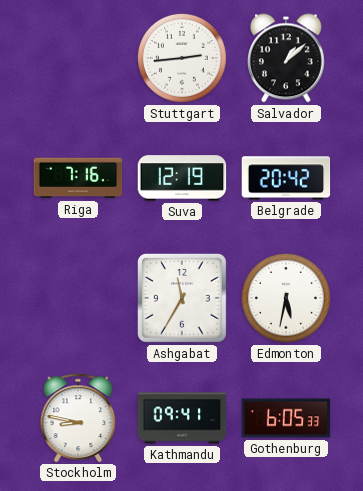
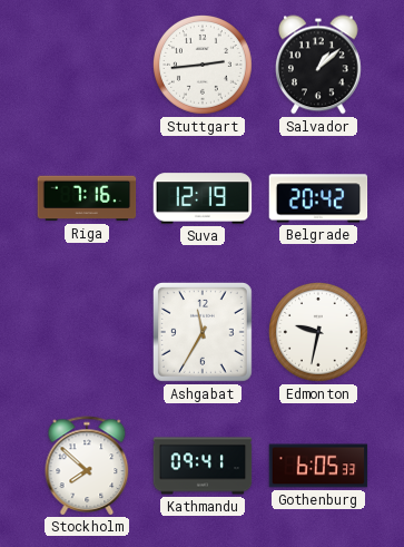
Edmonton: 5:32 -> 9:32 (319, 333)
Stockholm: 8:47 -> 7:52 (87, 466)
